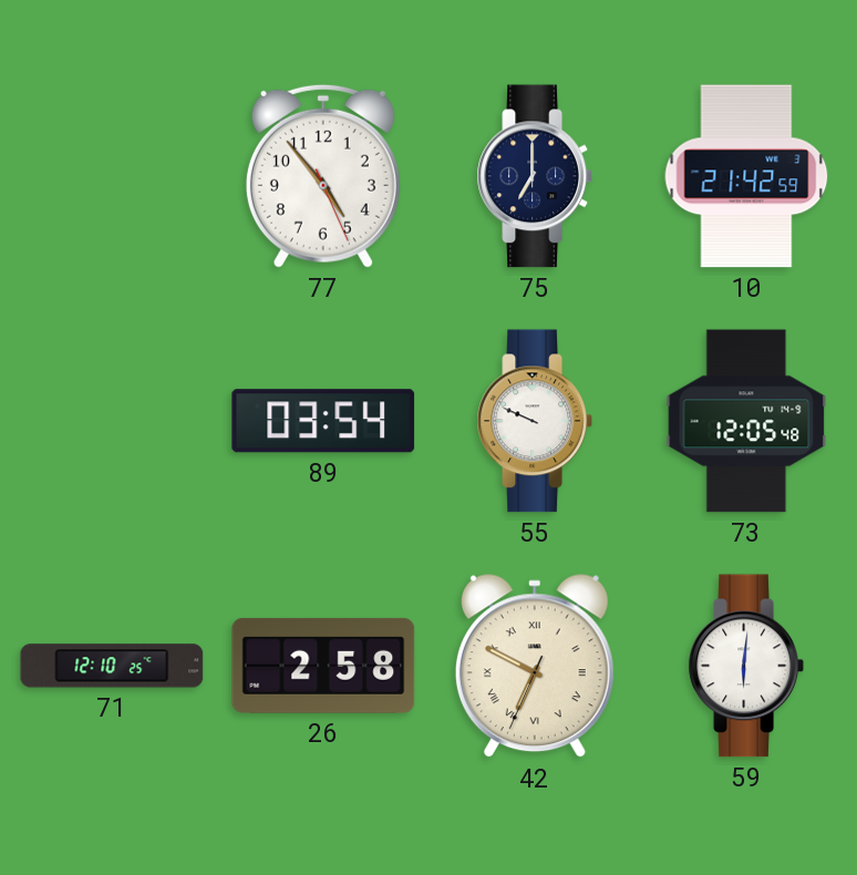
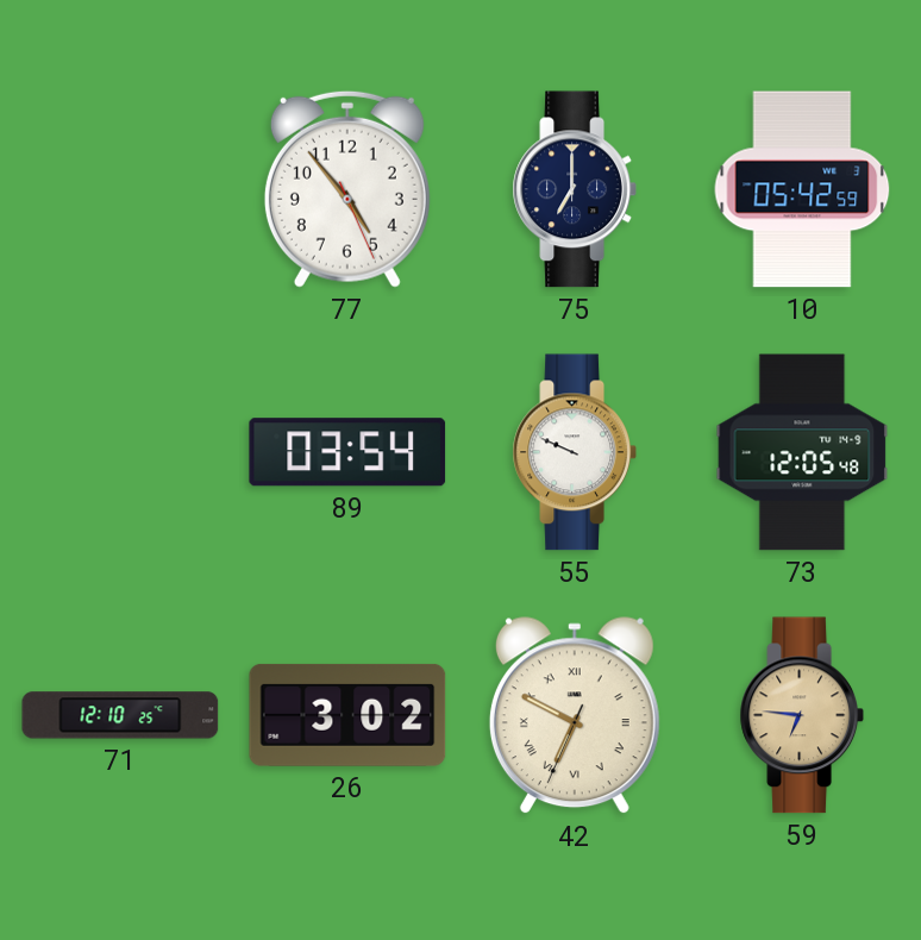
10: 21:42 -> 05:42 (802, 189)
26: 2:58 -> 3:02 (347, 715)
59: 6:01 -> 6:46 (802, 715)
59 dial: white -> champagne (802, 715)
